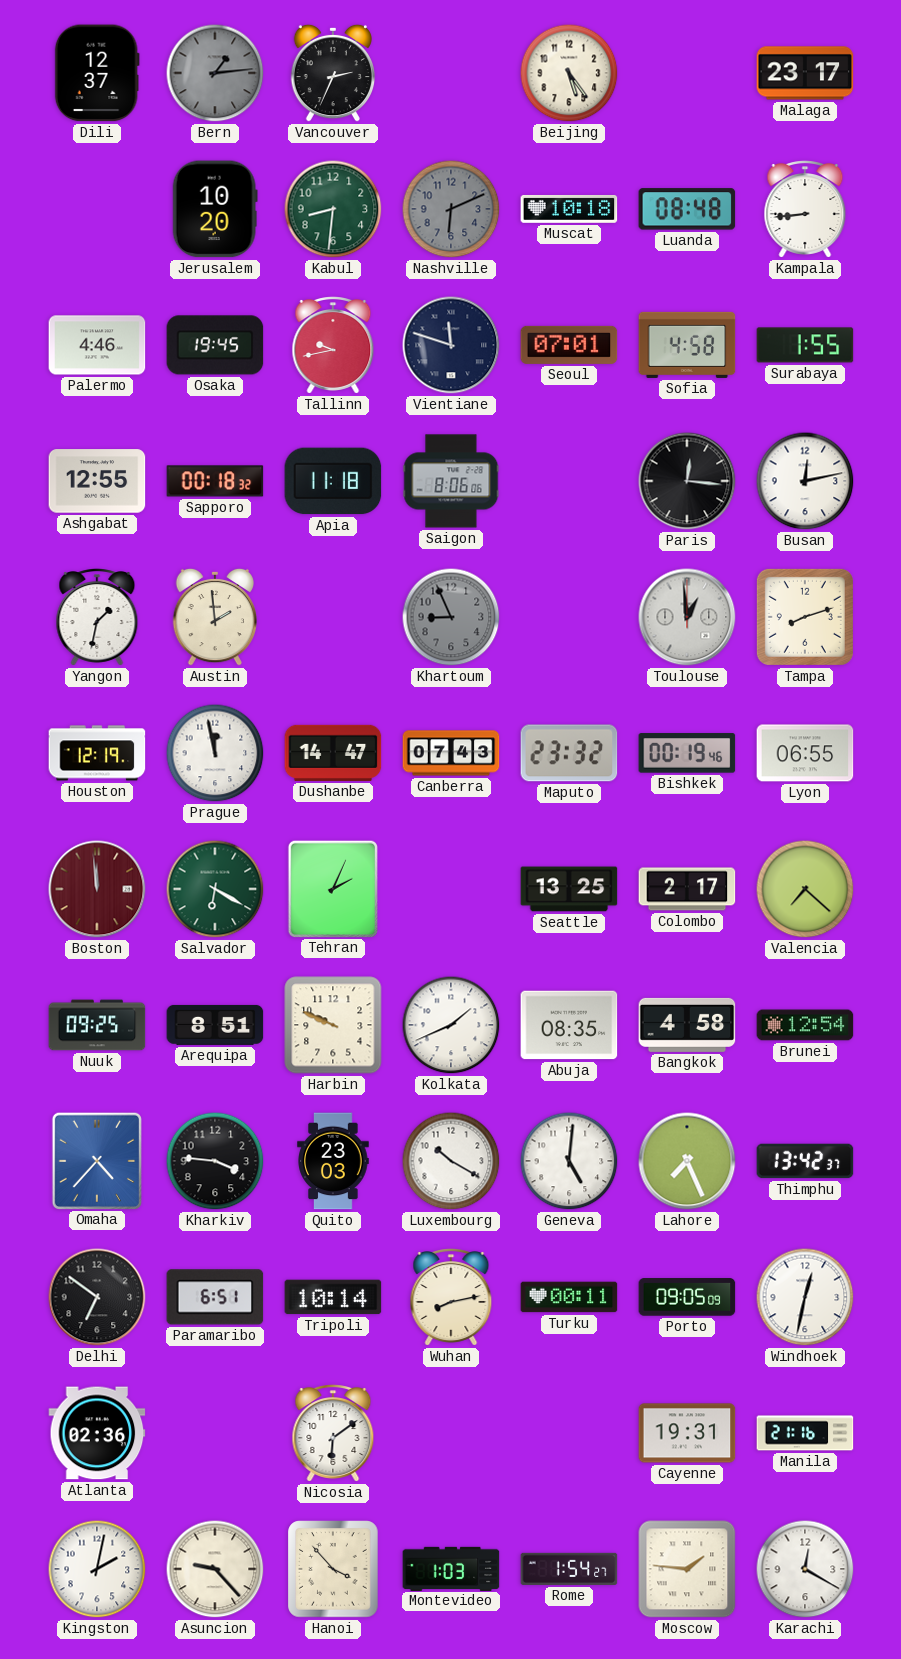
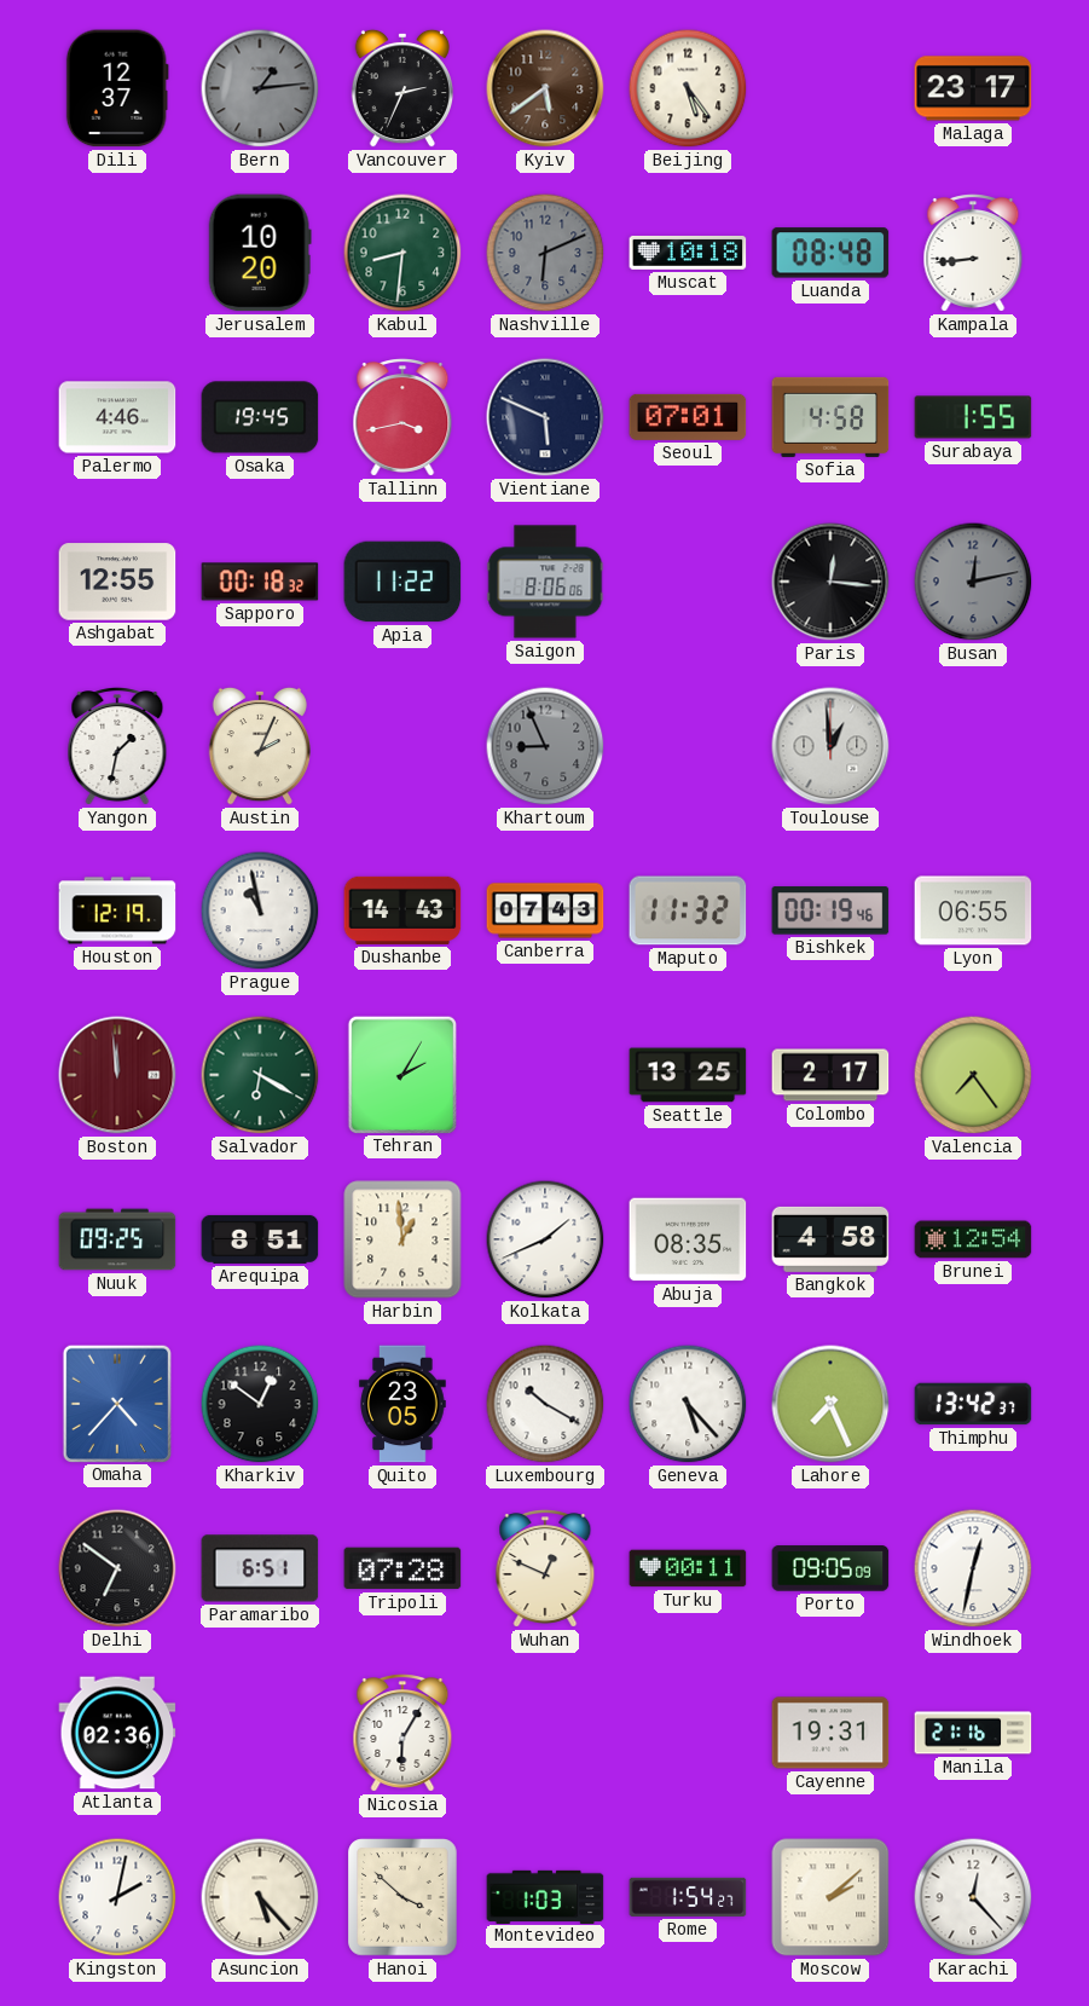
Kyiv: none -> 5:39 (545, 88)
Tallinn: 9:43 -> 3:43 (402, 417)
Vientiane: 11:48 -> 5:49 (545, 417)
Apia: 11:18 -> 11:22 (402, 582)
Busan dial: white -> grey (973, 582)
Austin: 1:59 -> 2:04 (259, 746)
Tampa: 8:12 -> none (805, 617)
Prague: 11:58 -> 10:58 (260, 910)
Dushanbe: 14:47 -> 14:43 (402, 910)
Maputo: 23:32 -> 11:32 (688, 910)
Tehran: 2:04 -> 2:05 (401, 1074)
Valencia: 7:22 -> 7:24 (973, 1075)
Harbin: 9:49 -> 12:59 (402, 1239)
Kharkiv: 3:46 -> 12:51 (260, 1404)
Quito: 23:03 -> 23:05 (402, 1404)
Geneva: 5:01 -> 5:23 (688, 1404)
Tripoli: 10:14 -> 07:28 (402, 1568)
Wuhan: 8:13 -> 12:49 (545, 1568)
Nicosia: 6:09 -> 6:05 (402, 1733)
Asuncion: 9:23 -> 5:23 (260, 1897)
Hanoi: 3:53 -> 3:52 (402, 1897)
Moscow: 1:46 -> 2:08 (830, 1897)
Karachi: 12:20 -> 12:23 (973, 1897)
